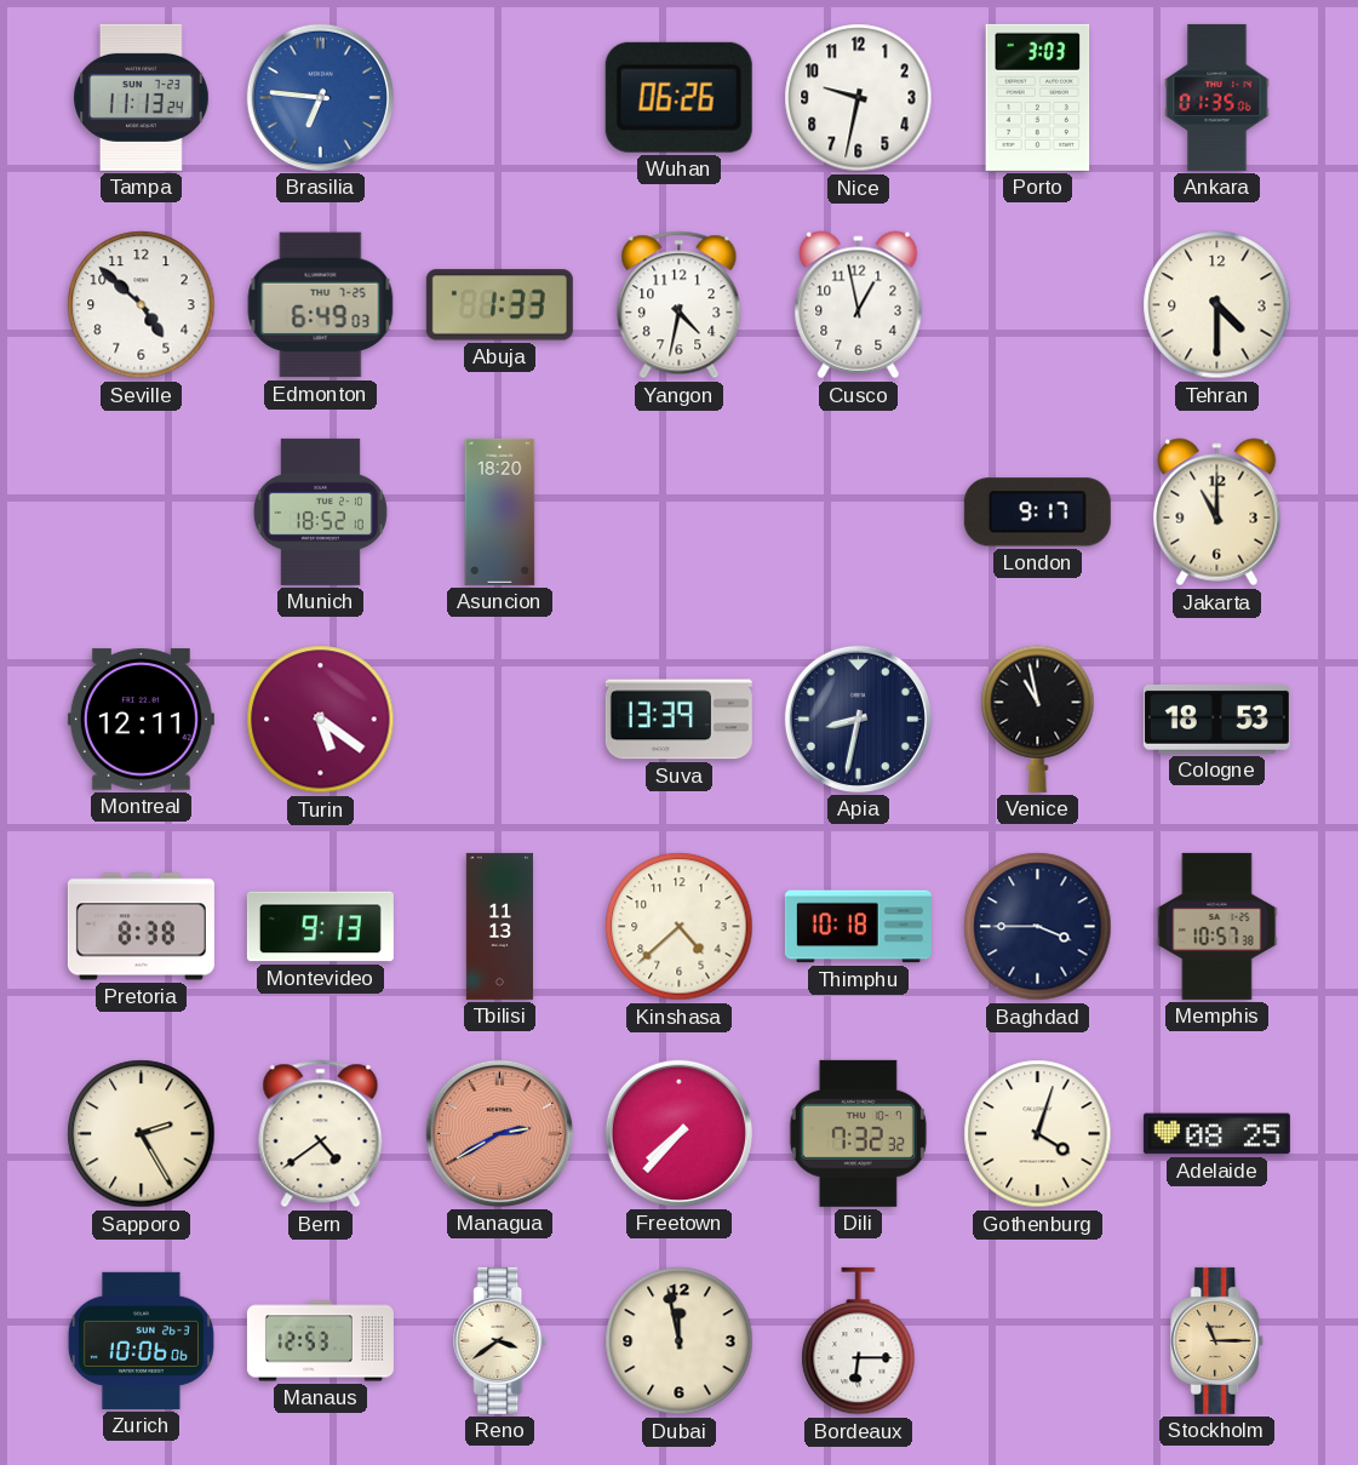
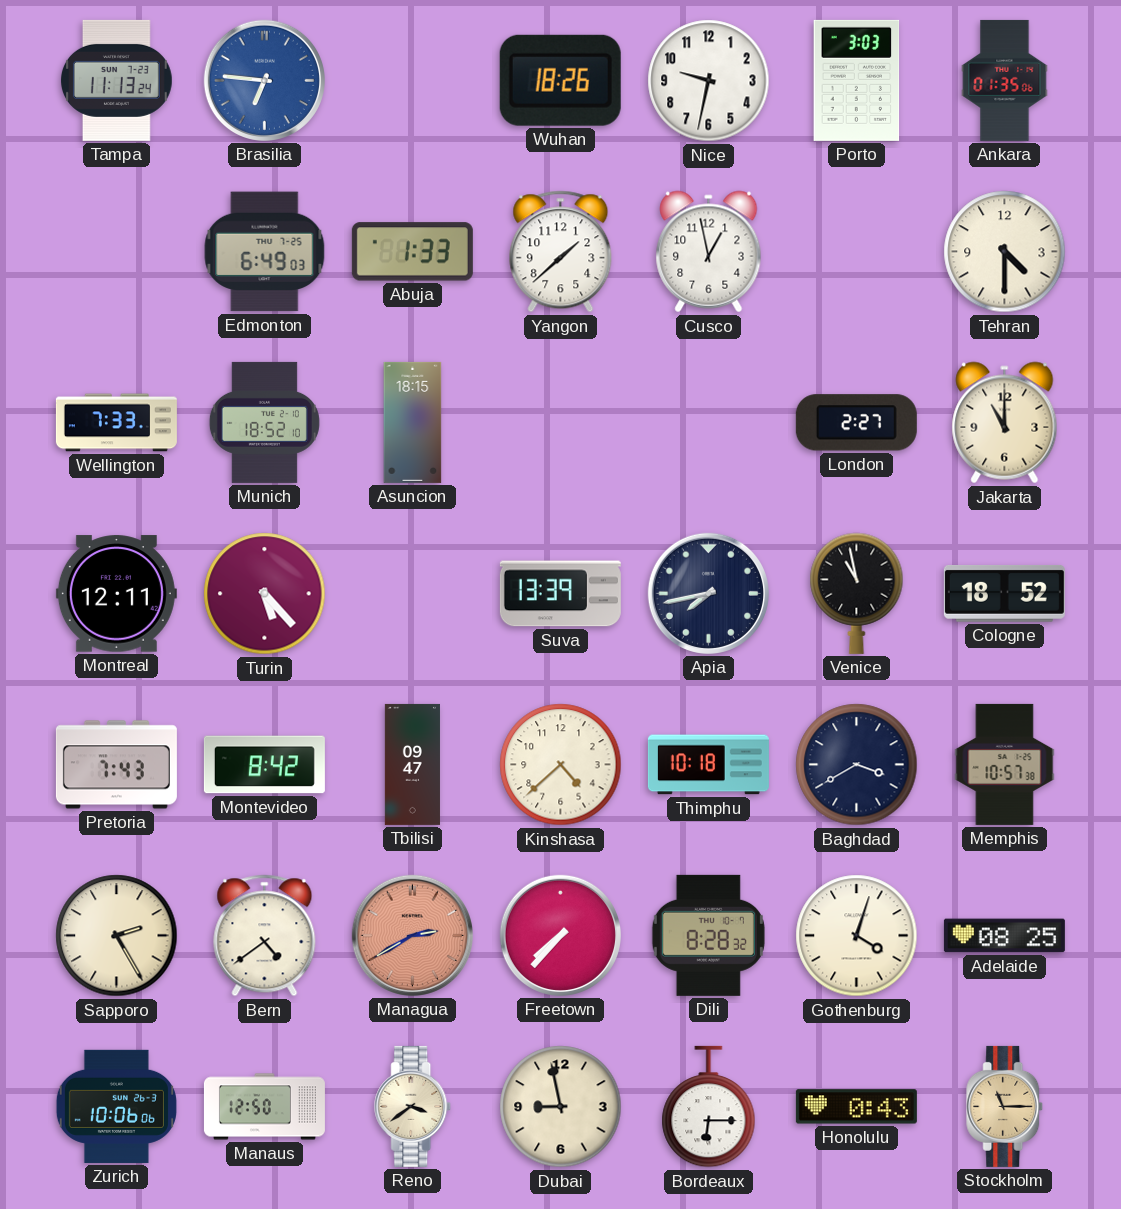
Wuhan: 06:26 -> 18:26 (560, 80)
Seville: 4:52 -> none (142, 305)
Yangon: 4:32 -> 1:38 (561, 252)
Wellington: none -> 7:33 (116, 423)
Asuncion: 18:20 -> 18:15 (413, 422)
London: 9:17 -> 2:27 (856, 423)
Turin: 5:21 -> 5:23 (265, 594)
Apia: 8:32 -> 7:43 (708, 593)
Cologne: 18:53 -> 18:52 (1004, 593)
Pretoria: 8:38 -> 7:43 (116, 765)
Montevideo: 9:13 -> 8:42 (264, 765)
Tbilisi: 11:13 -> 09:47 (412, 764)
Baghdad: 3:45 -> 3:40 (857, 765)
Dili: 7:32 -> 8:28 (708, 935)
Manaus: 12:53 -> 12:50 (264, 1107)
Dubai: 11:58 -> 8:58 (561, 1107)
Honolulu: none -> 0:43 (856, 1107)
